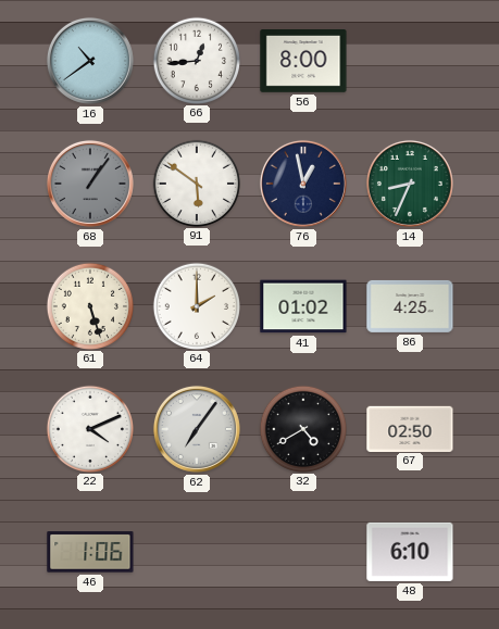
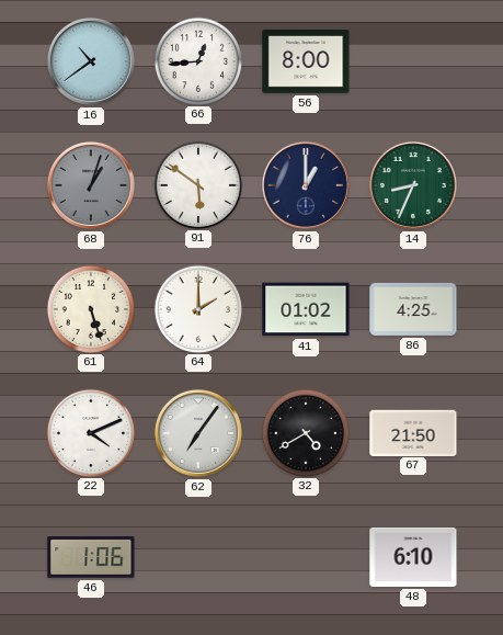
68: 1:06 -> 1:03 (91, 185)
76: 12:58 -> 1:00 (306, 185)
67: 02:50 -> 21:50 (413, 432)
